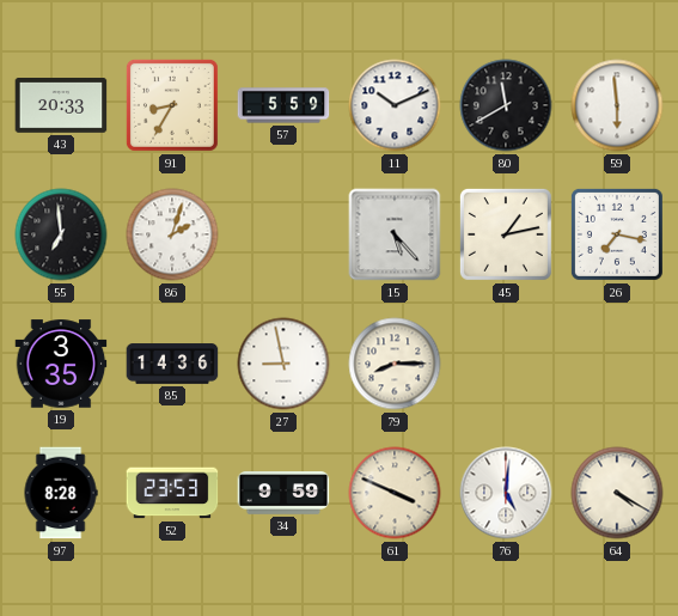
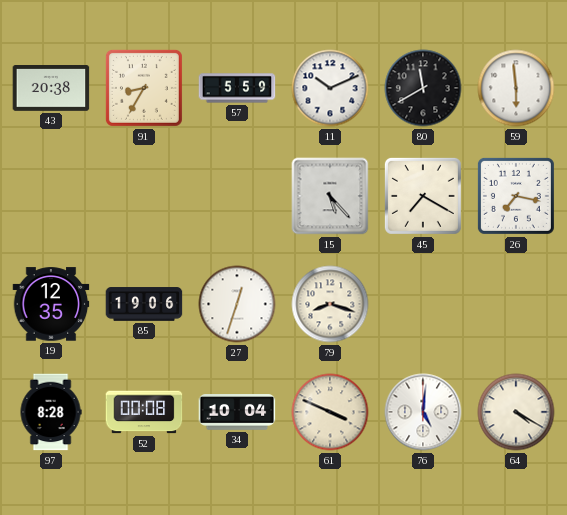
43: 20:33 -> 20:38 (51, 89)
55: 6:59 -> none (61, 234)
86: 2:03 -> none (172, 234)
45: 1:13 -> 7:20 (423, 196)
19: 3:35 -> 12:35 (51, 304)
85: 14:36 -> 19:06 (144, 304)
27: 8:58 -> 12:33 (237, 304)
79: 8:15 -> 8:18 (330, 304)
52: 23:53 -> 00:08 (144, 412)
34: 9:59 -> 10:04 (237, 412)
